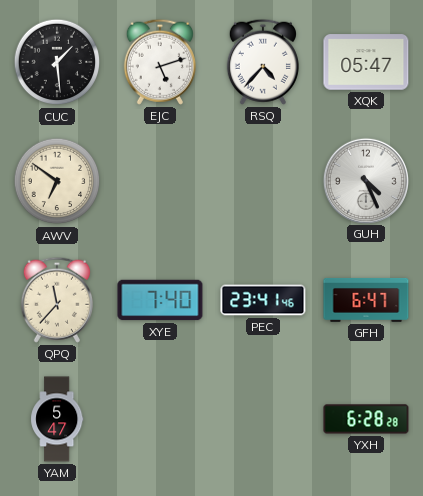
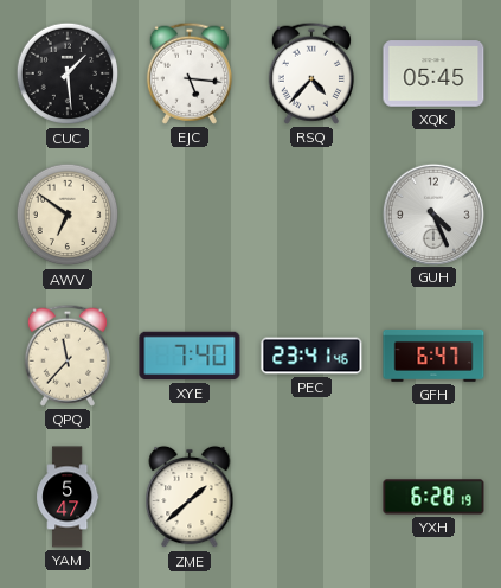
EJC: 5:12 -> 5:16 (190, 73)
XQK: 05:47 -> 05:45 (433, 73)
ZME: none -> 1:38 (190, 497)
YXH: 6:28:28 -> 6:28:19 (433, 497)
